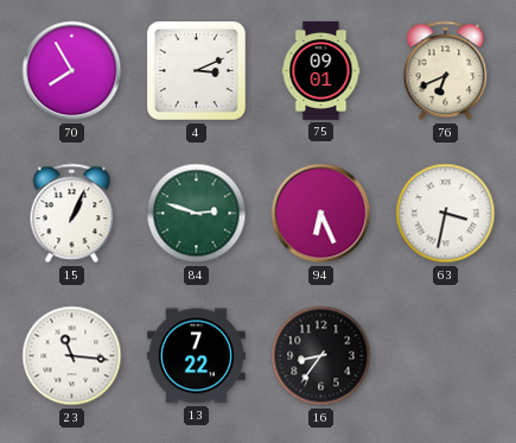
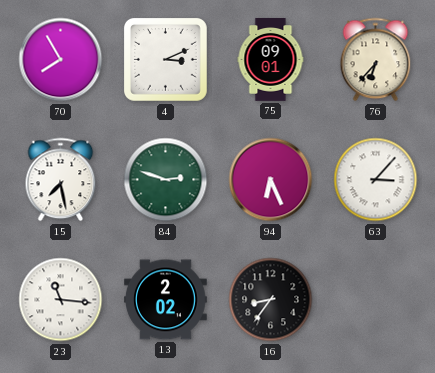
76: 6:41 -> 6:37 (376, 60)
15: 1:04 -> 7:28 (61, 180)
63: 3:32 -> 3:07 (376, 180)
13: 7:22 -> 2:02 (166, 300)
